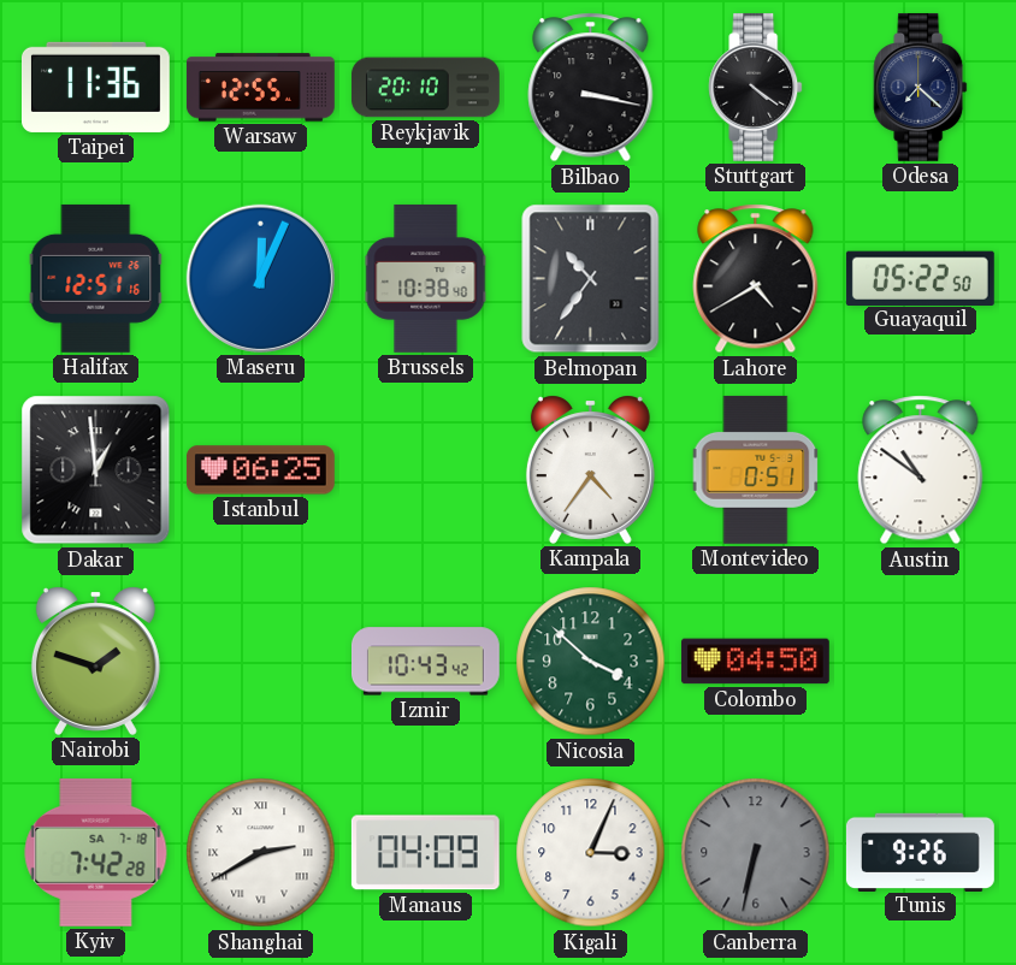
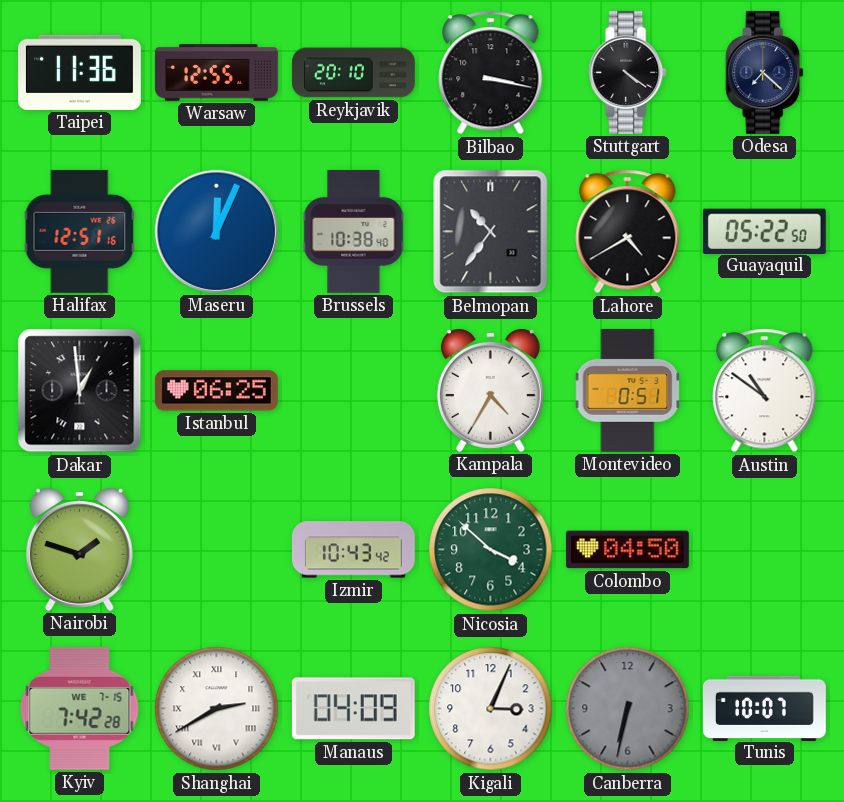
Kampala: 4:36 -> 4:35 (490, 390)
Kyiv date: SA 7-18 -> WE 7-15 (80, 708)
Tunis: 9:26 -> 10:07 (764, 708)
